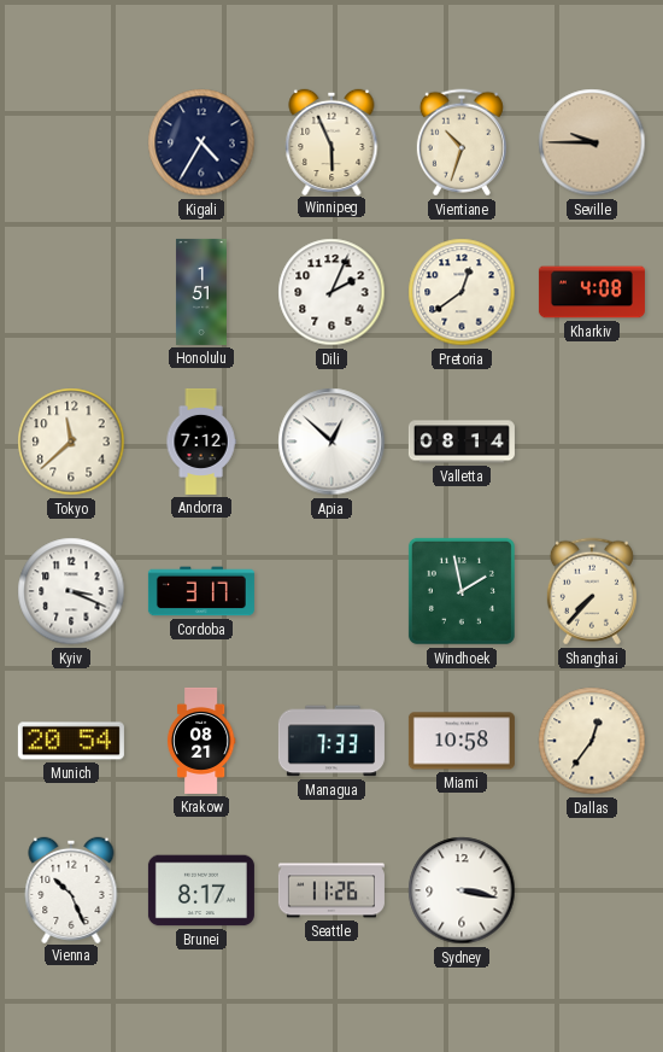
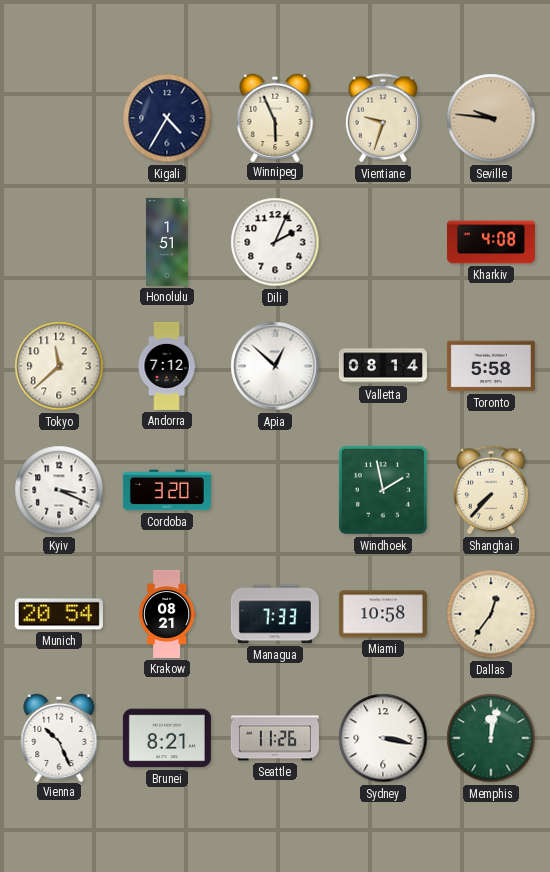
Vientiane: 10:33 -> 9:33 (383, 118)
Seville: 9:45 -> 9:46 (491, 118)
Pretoria: 12:39 -> none (462, 292)
Toronto: none -> 5:58 (491, 366)
Cordoba: 3:17 -> 3:20 (167, 490)
Brunei: 8:17 -> 8:21 (167, 738)
Memphis: none -> 12:02 (491, 738)
